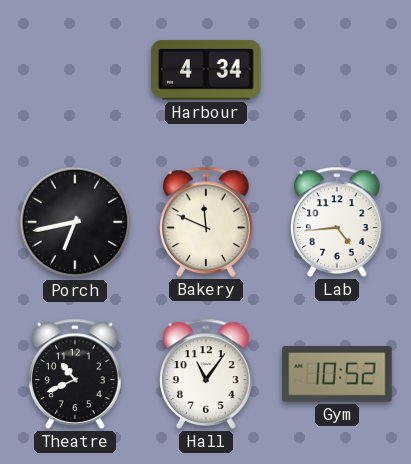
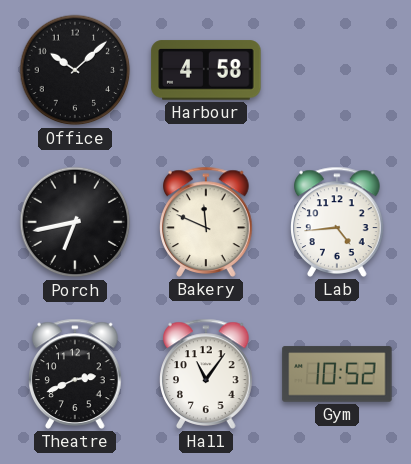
Office: none -> 10:08 (75, 70)
Harbour: 4:34 -> 4:58 (206, 70)
Theatre: 10:41 -> 2:41 (75, 374)
